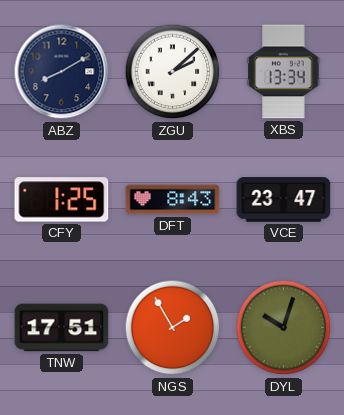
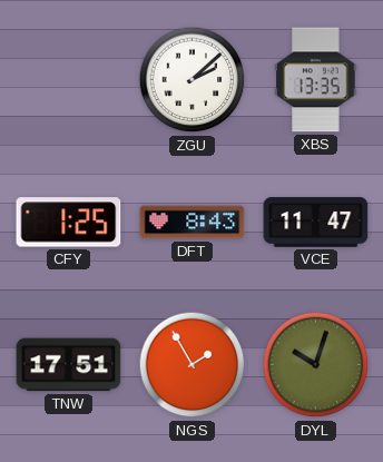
ABZ: 8:10 -> none (62, 72)
XBS: 13:34 -> 13:35 (316, 80)
VCE: 23:47 -> 11:47 (316, 223)
